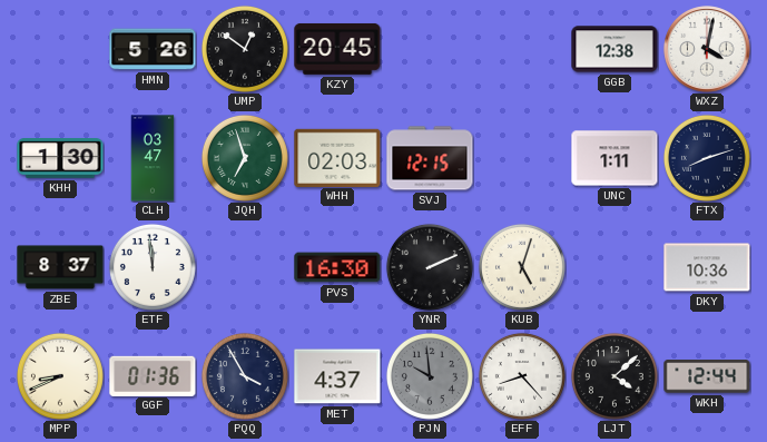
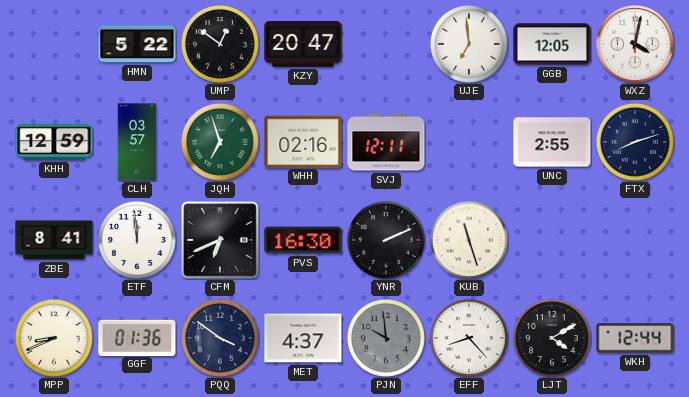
HMN: 5:26 -> 5:22 (137, 44)
KZY: 20:45 -> 20:47 (303, 44)
UJE: none -> 6:59 (469, 44)
GGB: 12:38 -> 12:05 (552, 44)
KHH: 1:30 -> 12:59 (54, 143)
CLH: 03:47 -> 03:57 (137, 142)
WHH: 02:03 -> 02:16 (303, 141)
SVJ: 12:15 -> 12:11 (386, 142)
UNC: 1:11 -> 2:55 (552, 142)
ZBE: 8:37 -> 8:41 (54, 240)
CFM: none -> 6:41 (220, 240)
KUB: 5:03 -> 11:27 (469, 240)
DKY: 10:36 -> none (707, 267)
PQQ: 3:55 -> 3:51 (220, 338)
LJT: 4:08 -> 4:10 (552, 338)
